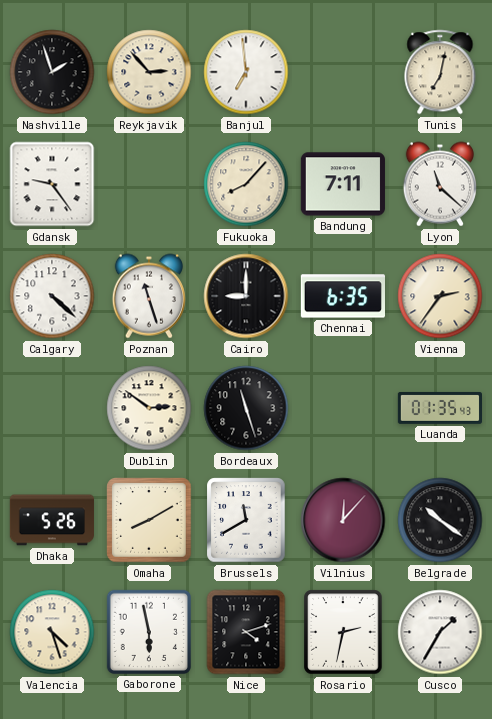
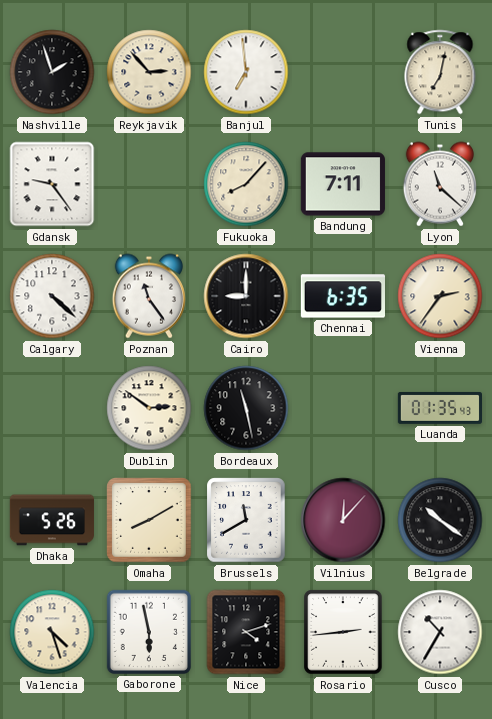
Poznan: 11:27 -> 11:24 (149, 296)
Bordeaux: 11:27 -> 11:28 (246, 408)
Rosario: 2:32 -> 2:44 (343, 632)
Cusco: 1:35 -> 10:35 (440, 632)
